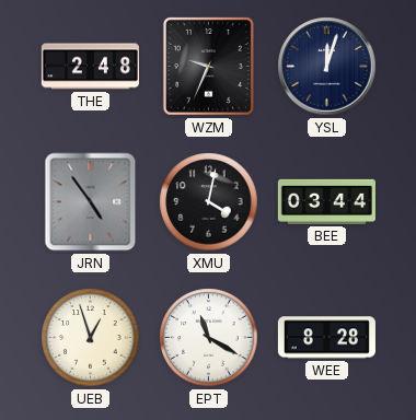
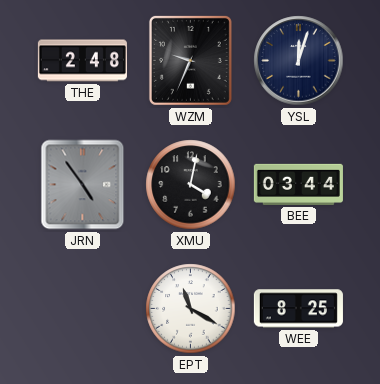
UEB: 12:57 -> none (91, 338)
WEE: 8:28 -> 8:25 (298, 309)
